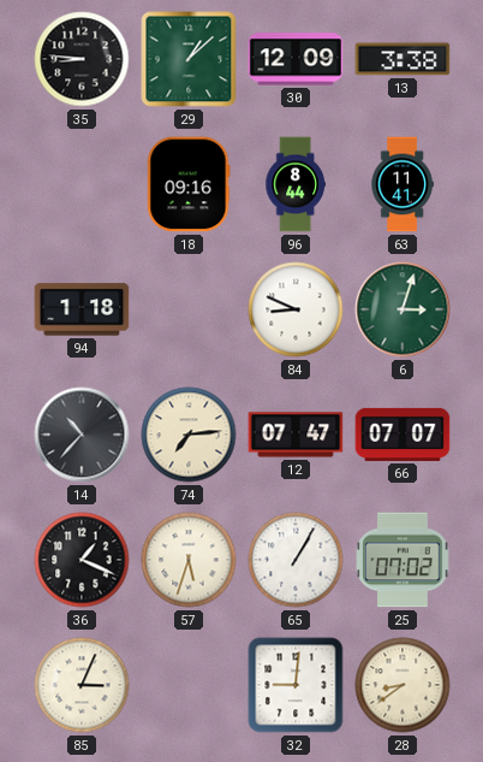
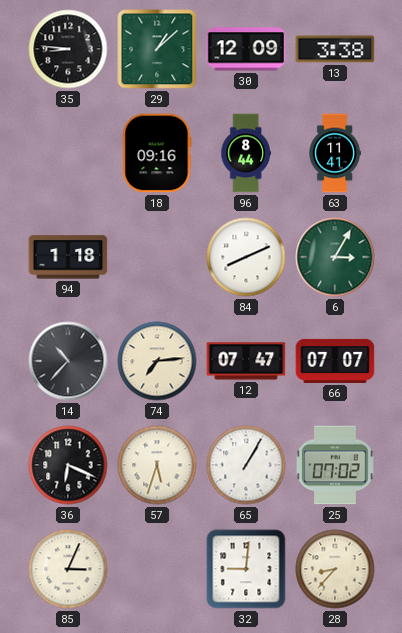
84: 8:49 -> 8:11 (246, 257)
6: 3:03 -> 3:05 (335, 257)
36: 1:19 -> 6:19 (68, 465)
28: 8:39 -> 8:37 (335, 569)
